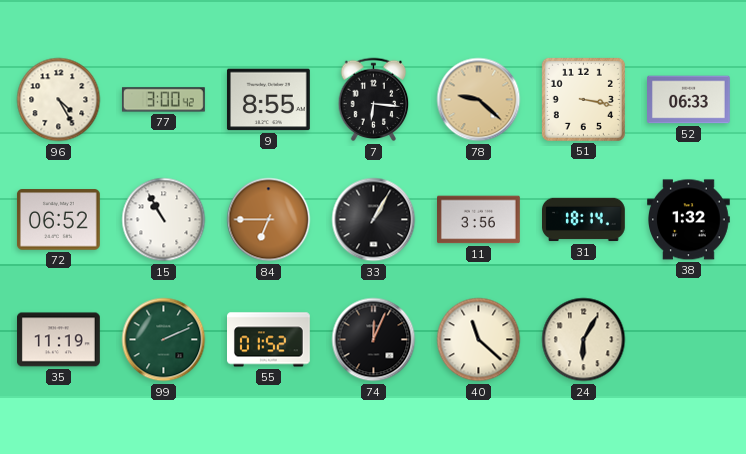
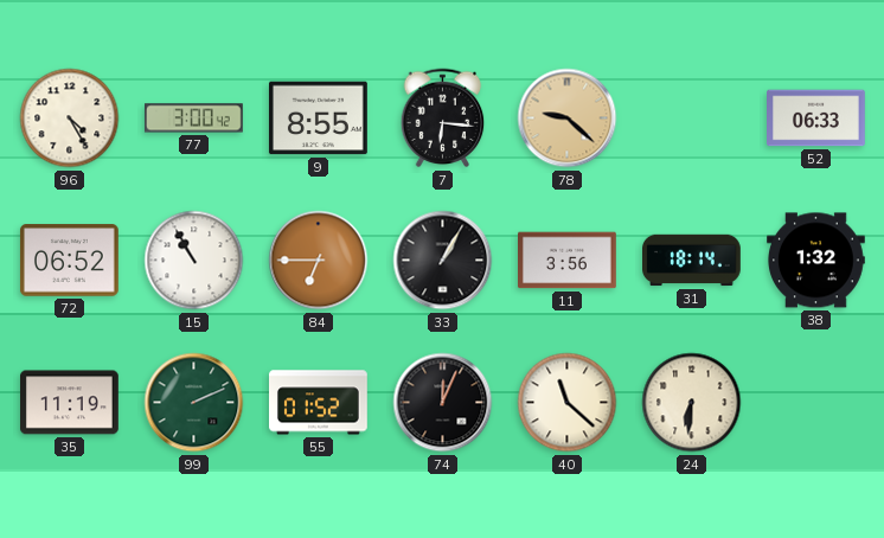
51: 3:17 -> none (583, 99)
24: 6:05 -> 6:31 (692, 403)
